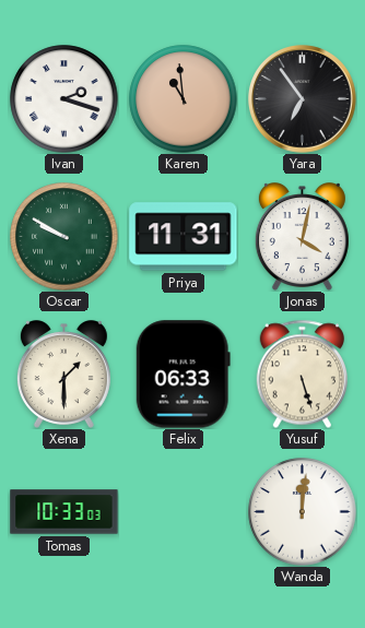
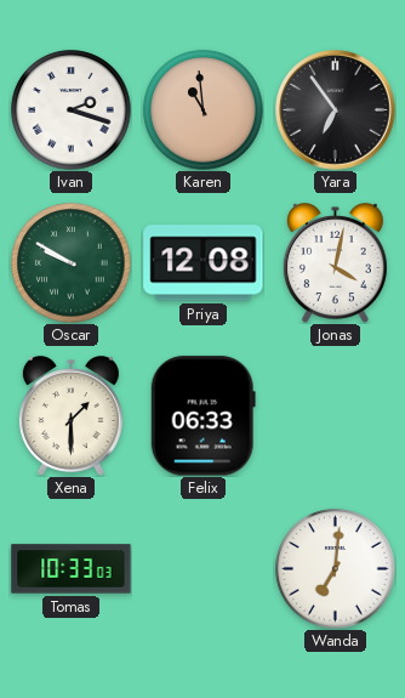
Priya: 11:31 -> 12:08 (204, 263)
Yusuf: 5:27 -> none (302, 374)
Wanda: 12:01 -> 7:01 (336, 569)
